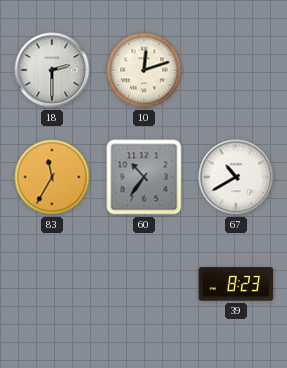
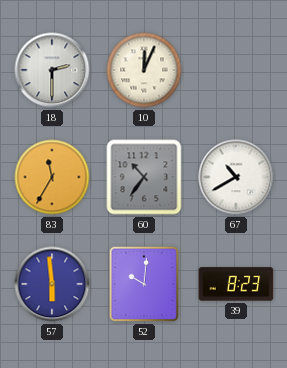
10: 12:12 -> 12:04 (144, 70)
57: none -> 5:59 (52, 284)
52: none -> 10:01 (144, 284)
